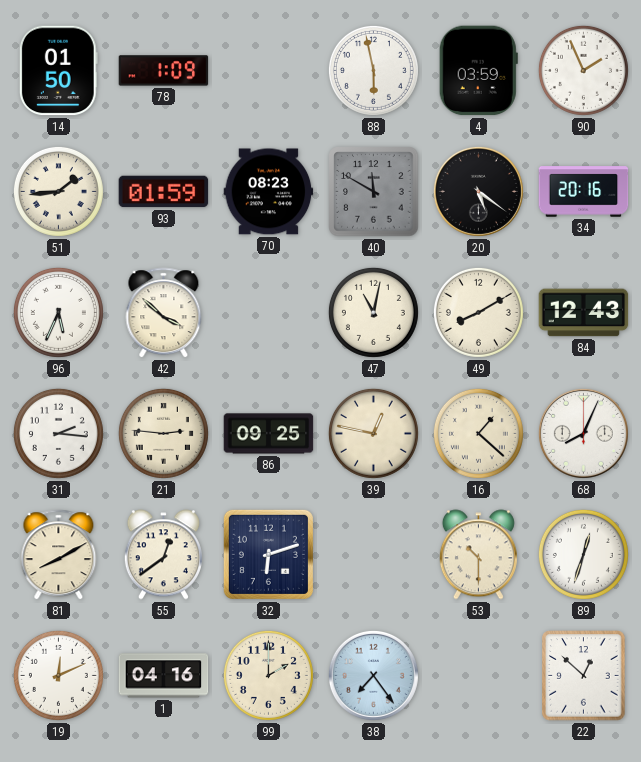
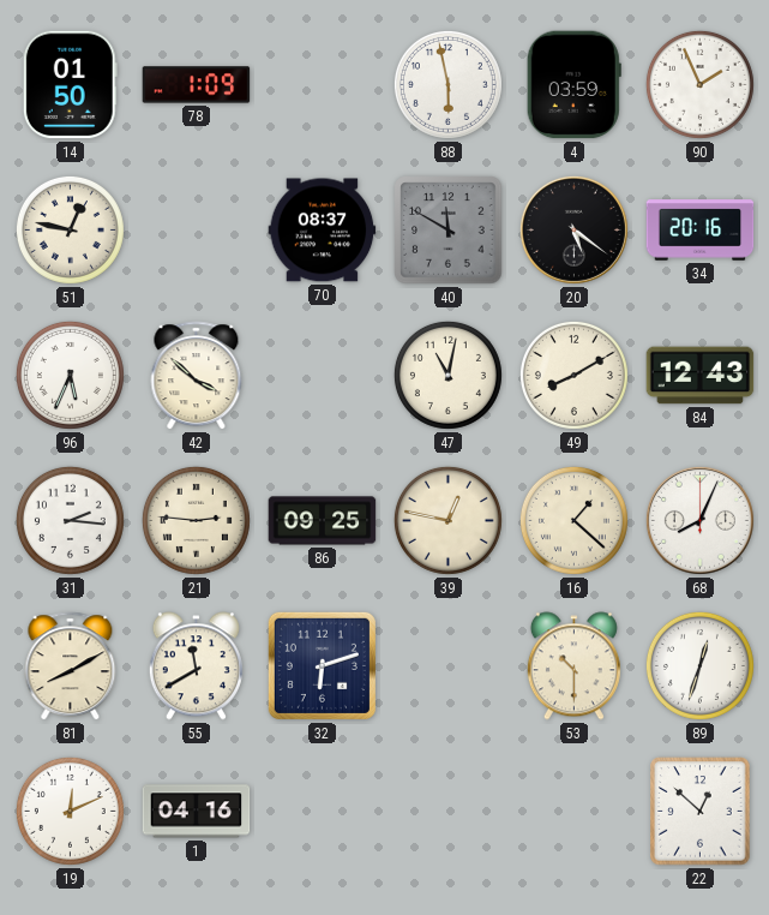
51: 1:44 -> 12:47 (70, 229)
93: 01:59 -> none (164, 192)
70: 08:23 -> 08:37 (323, 231)
55: 12:39 -> 11:40 (196, 666)
99: 2:00 -> none (268, 675)
38: 7:24 -> none (373, 675)
